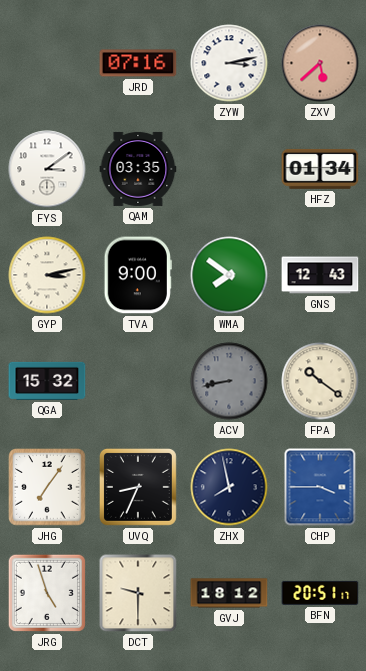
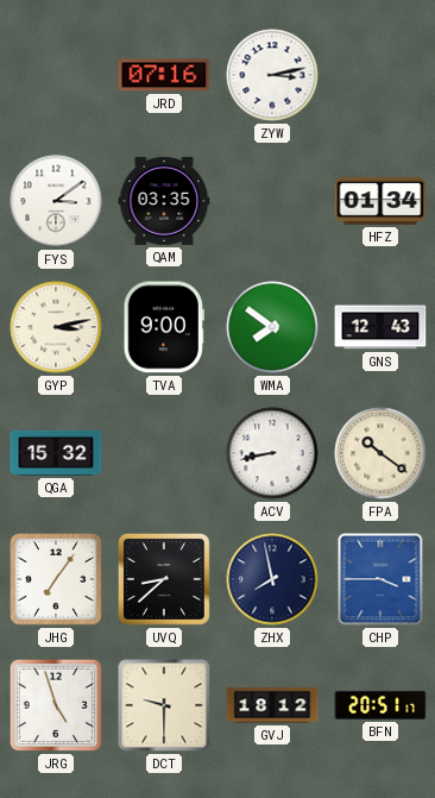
ZXV: 5:38 -> none (320, 63)
ACV dial: grey -> white (272, 453)
UVQ: 8:34 -> 8:38 (164, 579)
